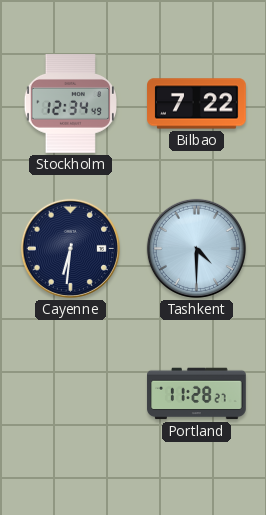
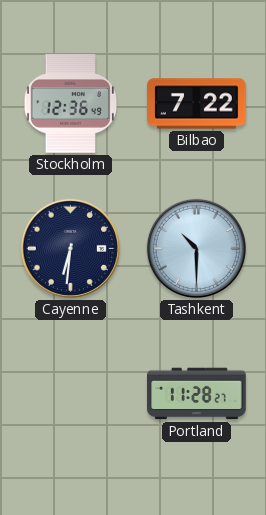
Stockholm: 12:34 -> 12:36 (70, 104)
Tashkent: 4:30 -> 10:30 (196, 248)
